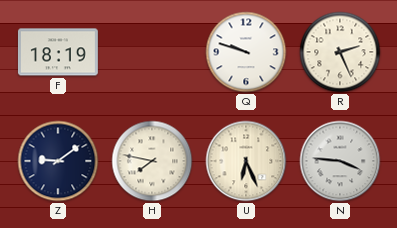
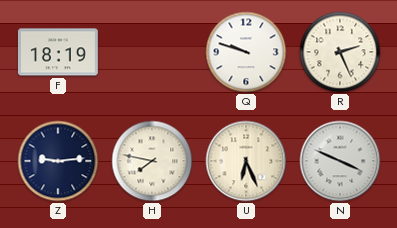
Z: 9:09 -> 9:14 (58, 161)
N: 3:46 -> 3:49 (340, 161)
